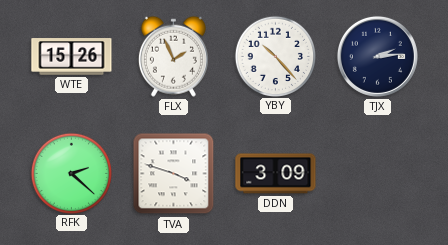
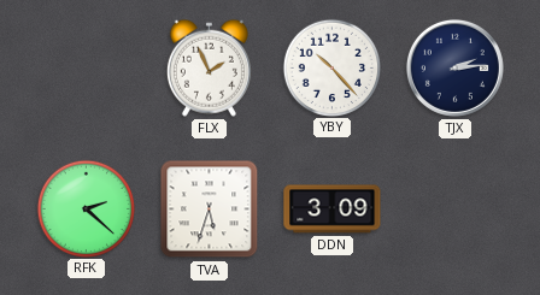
WTE: 15:26 -> none (72, 57)
TVA: 3:48 -> 5:33 (210, 210)
